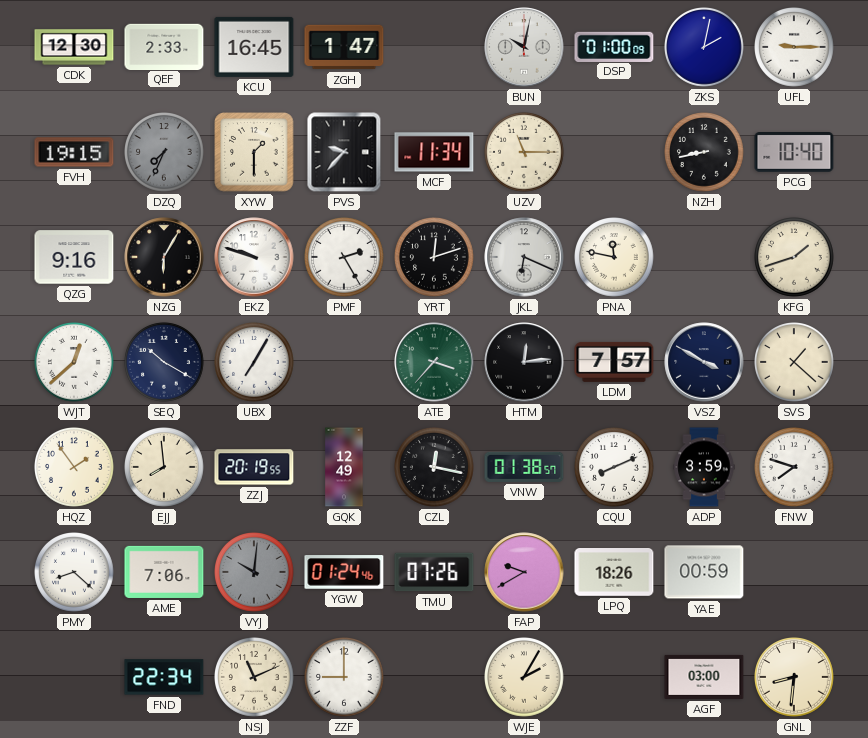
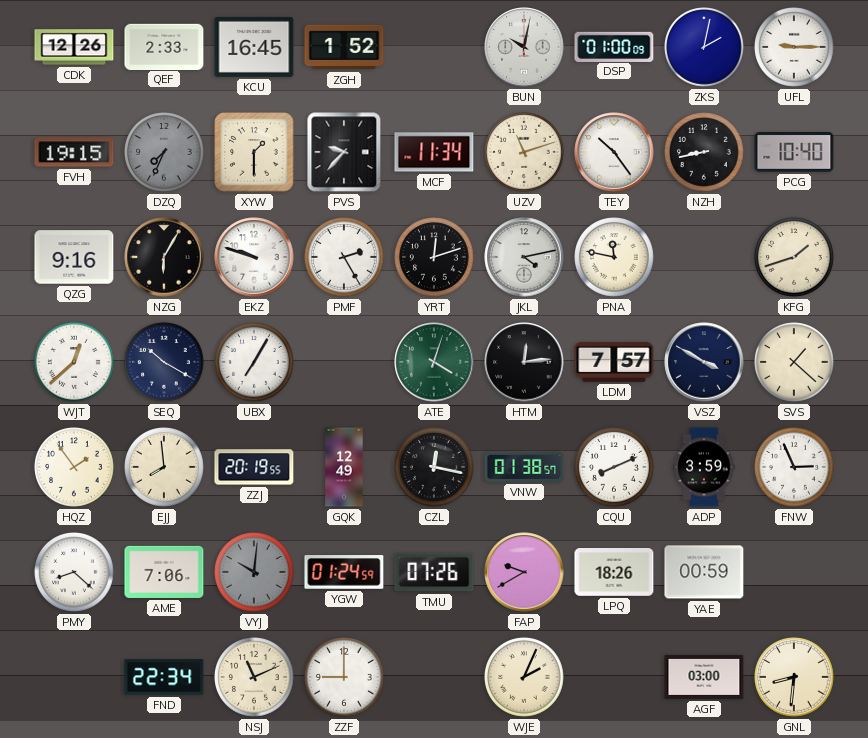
CDK: 12:30 -> 12:26 (74, 47)
ZGH: 1:47 -> 1:52 (344, 47)
UZV: 11:15 -> 11:12 (525, 153)
TEY: none -> 10:24 (614, 152)
JKL: 6:19 -> 4:13 (524, 257)
ATE: 3:37 -> 4:03 (434, 362)
FNW: 7:48 -> 2:56 (795, 468)
YGW: 01:24:46 -> 01:24:59 (344, 572)
WJE: 2:05 -> 2:04 (525, 678)
